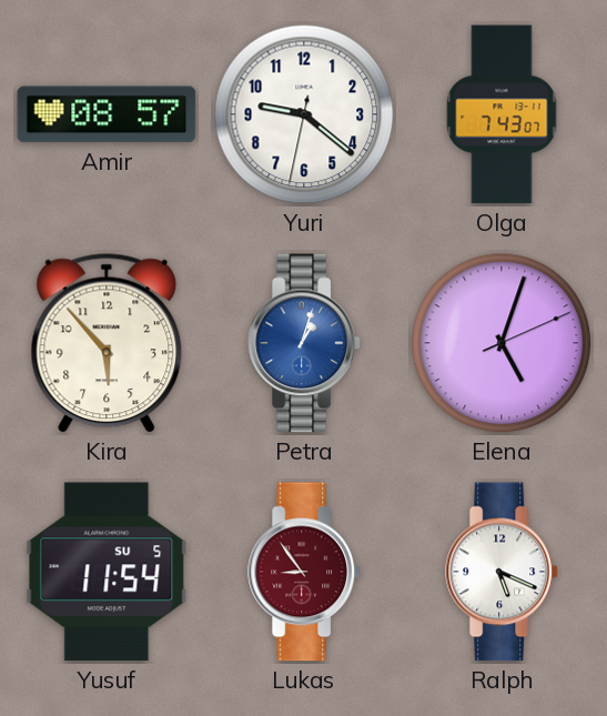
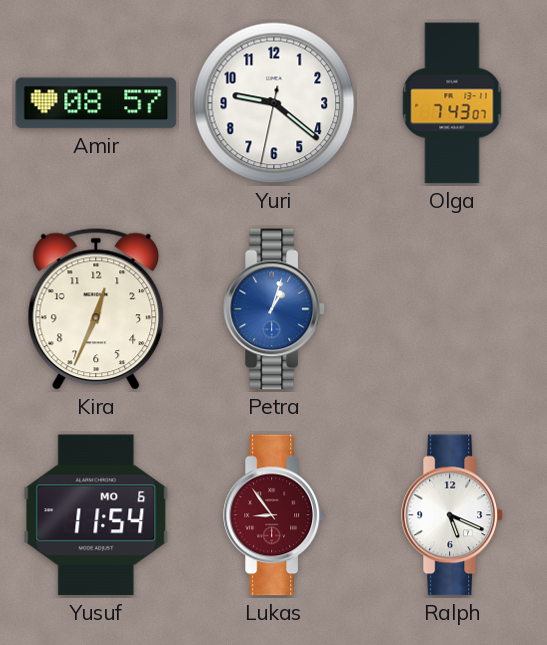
Kira: 5:53 -> 12:34 (96, 309)
Elena: 5:03 -> none (502, 343)
Yusuf date: SU 5 -> MO 6 (96, 515)
